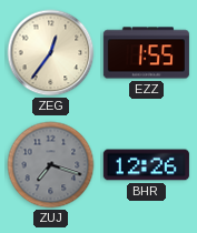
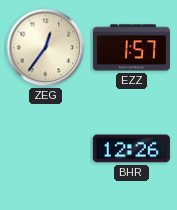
EZZ: 1:55 -> 1:57 (131, 48)
ZUJ: 7:18 -> none (51, 165)
